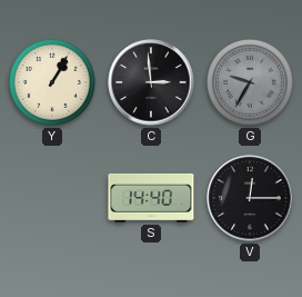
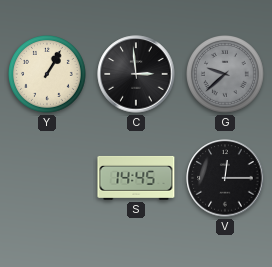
G: 9:35 -> 9:38 (226, 75)
S: 14:40 -> 14:45 (136, 178)
